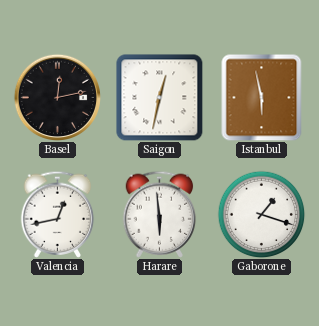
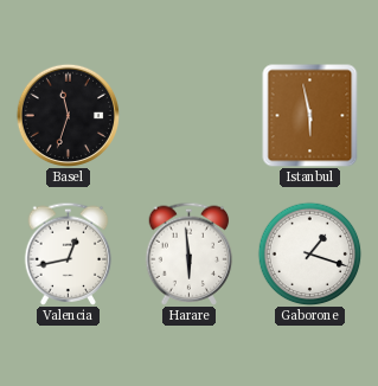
Basel: 12:13 -> 11:33 (68, 115)
Saigon: 12:32 -> none (160, 98)
